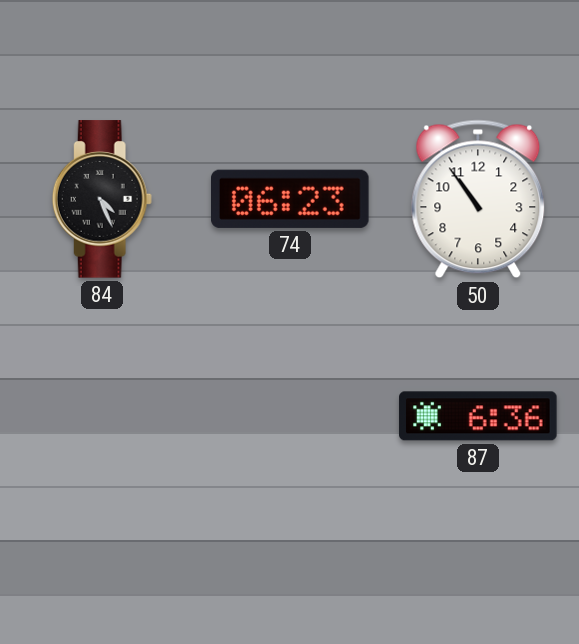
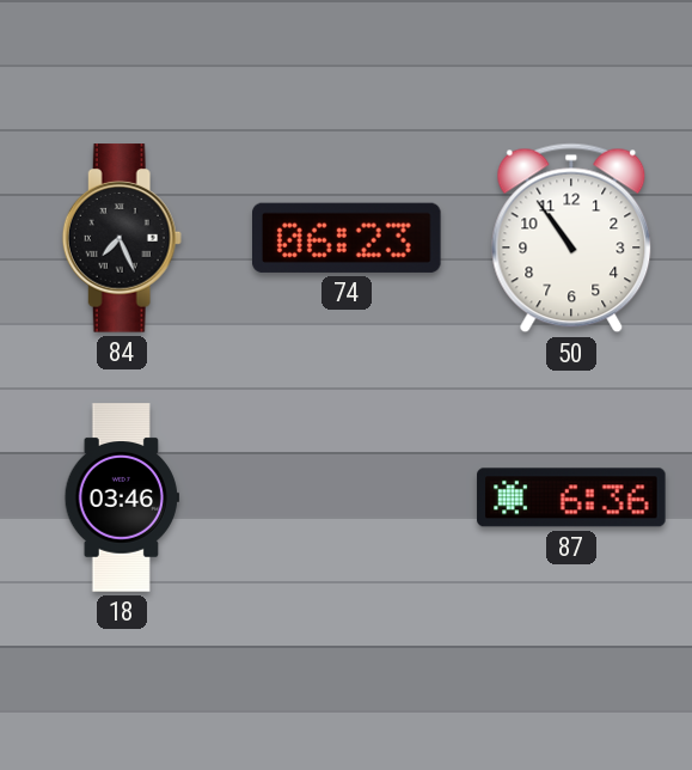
84: 4:26 -> 7:26 (122, 238)
18: none -> 03:46 (121, 497)
